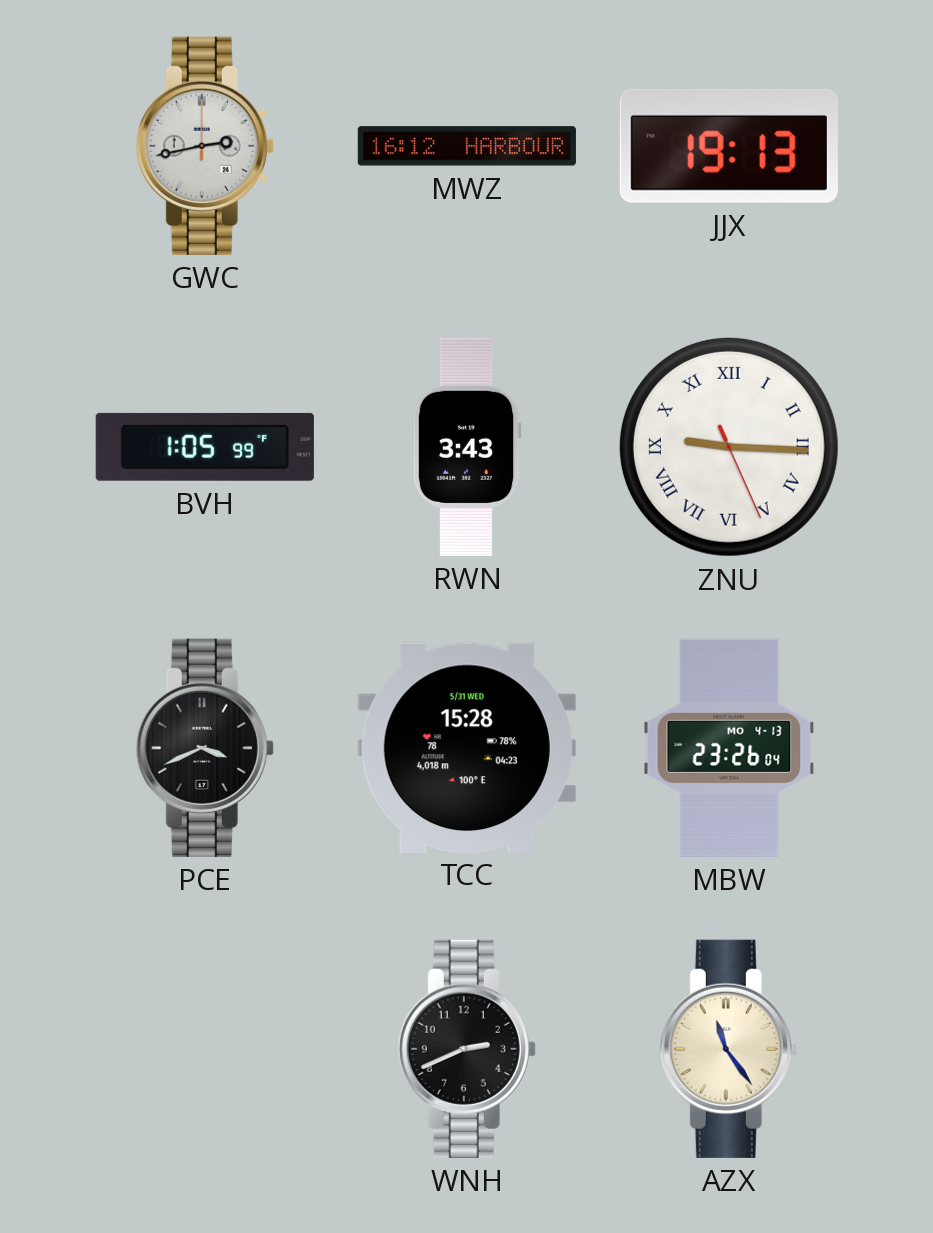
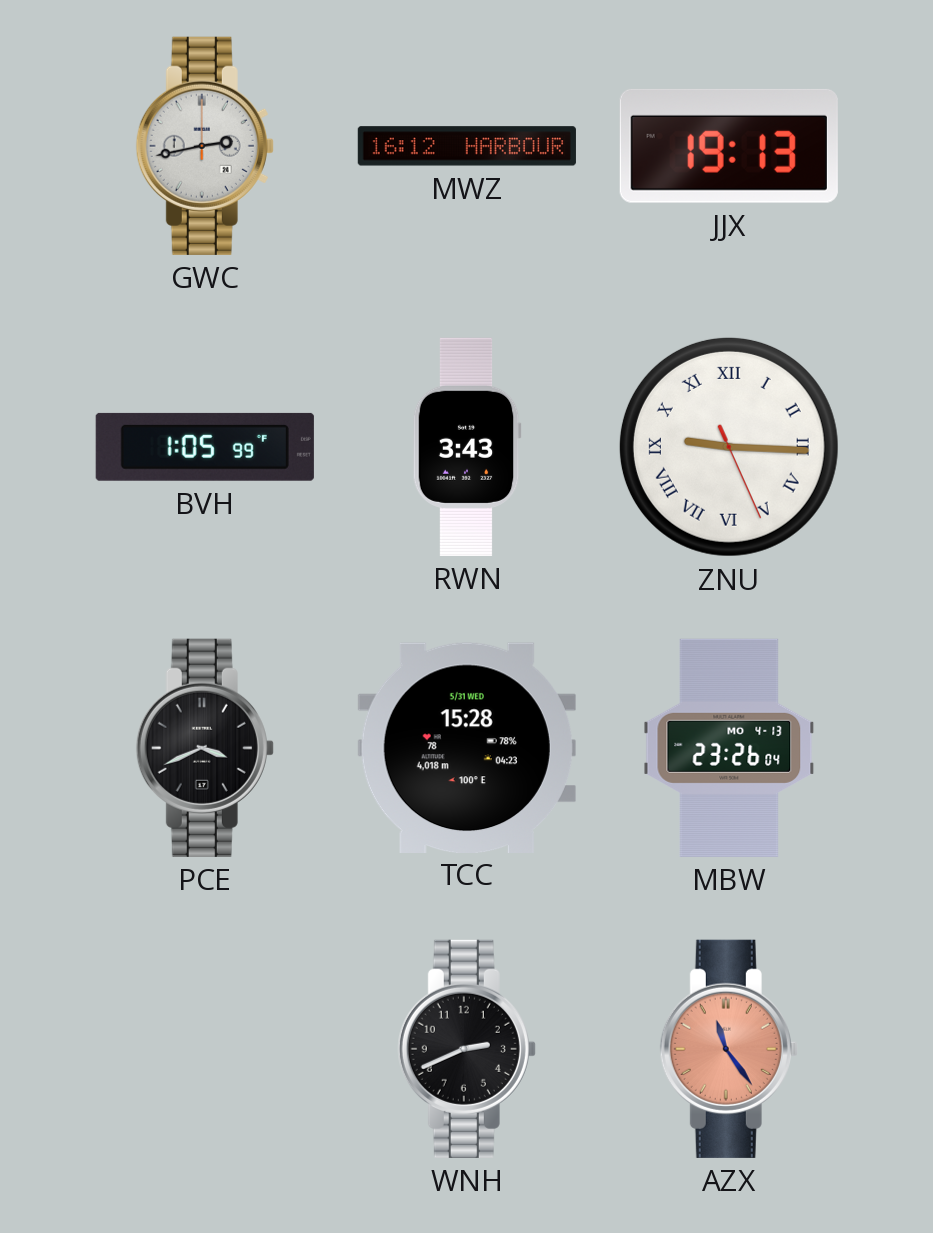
AZX dial: cream -> salmon (729, 1049)
